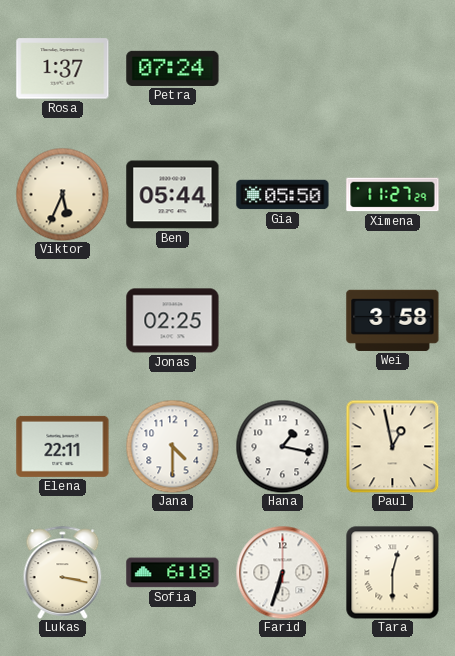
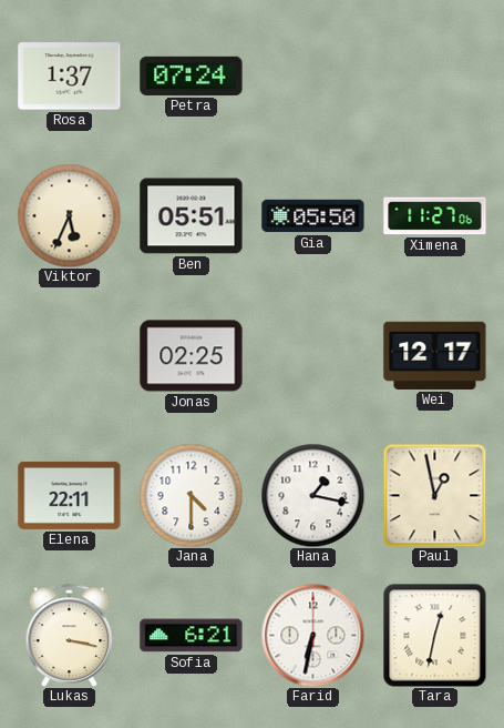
Ben: 05:44 -> 05:51 (192, 216)
Ximena: 11:27:29 -> 11:27:06 (435, 216)
Wei: 3:58 -> 12:17 (435, 355)
Sofia: 6:18 -> 6:21 (192, 636)
Farid: 6:33 -> 6:32 (312, 635)
Tara: 12:30 -> 12:32 (435, 636)
